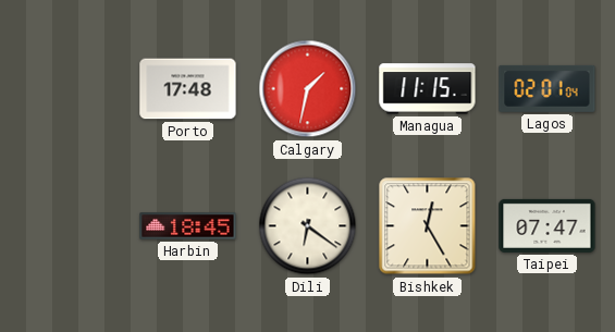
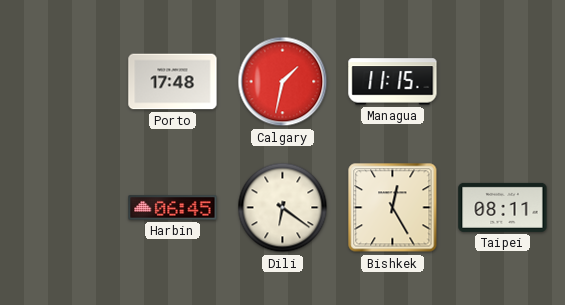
Lagos: 02:01 -> none (548, 88)
Harbin: 18:45 -> 06:45 (173, 208)
Taipei: 07:47 -> 08:11 (503, 207)
